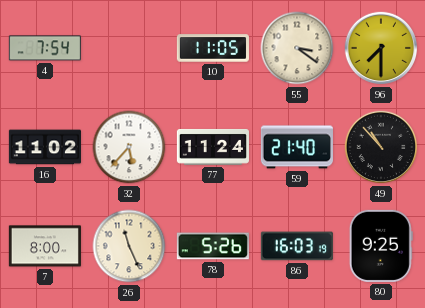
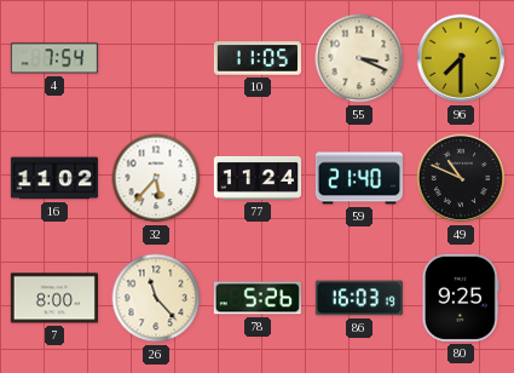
55: 3:21 -> 3:19 (359, 58)
49: 10:53 -> 10:49 (461, 178)
26: 11:26 -> 11:23 (156, 298)
